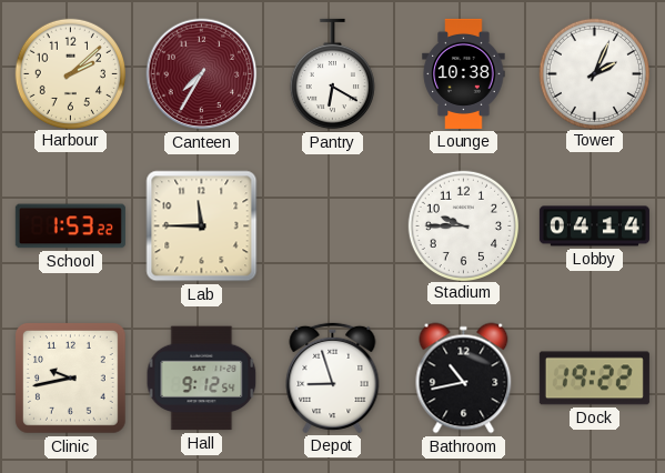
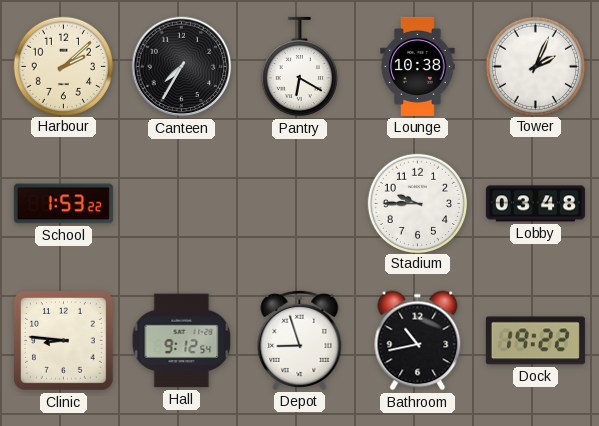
Canteen dial: burgundy -> black (182, 67)
Lab: 11:45 -> none (202, 227)
Lobby: 04:14 -> 03:48 (535, 204)
Clinic: 9:43 -> 8:46 (64, 341)
